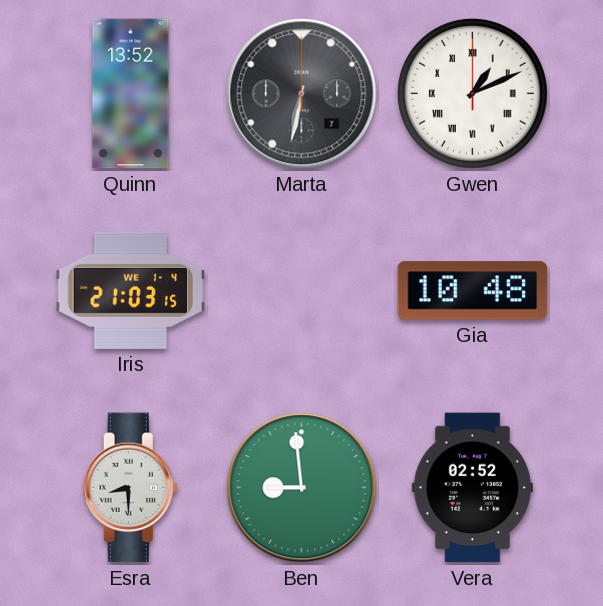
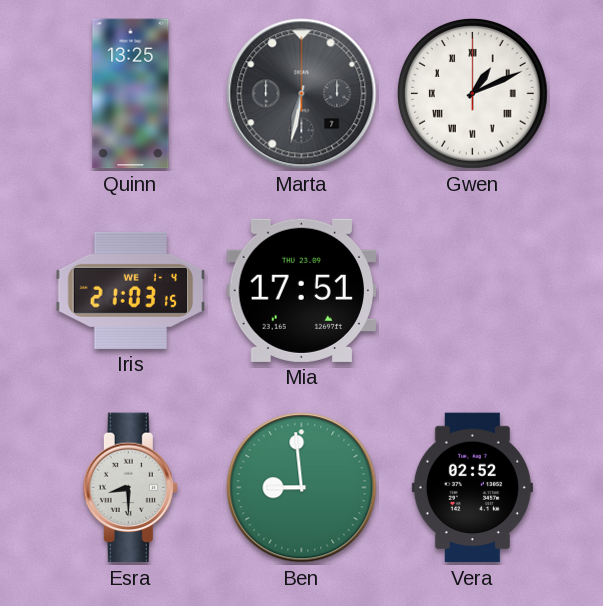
Quinn: 13:52 -> 13:25 (131, 94)
Mia: none -> 17:51 (302, 290)
Gia: 10:48 -> none (473, 291)
